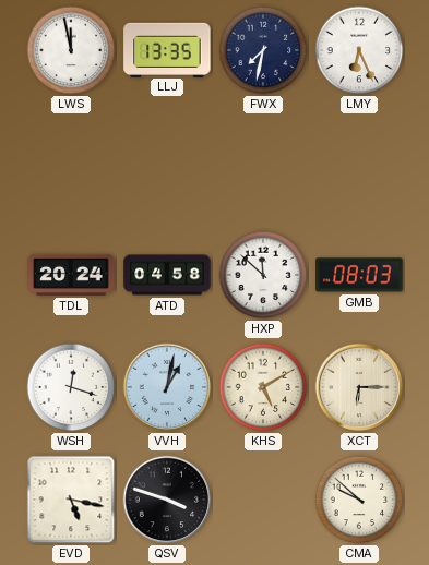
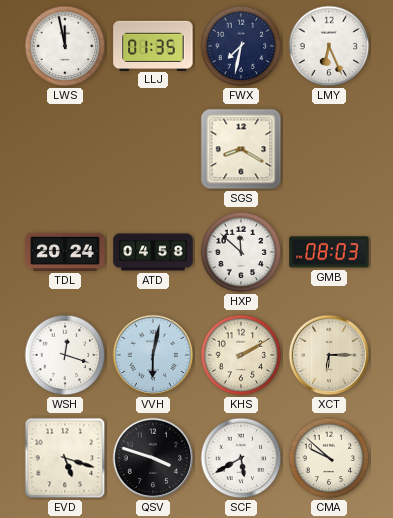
LLJ: 13:35 -> 01:35 (153, 45)
SGS: none -> 8:20 (241, 149)
VVH: 1:02 -> 6:02 (153, 355)
KHS: 5:10 -> 2:10 (241, 355)
EVD: 5:17 -> 5:18 (65, 458)
SCF: none -> 5:40 (241, 458)
